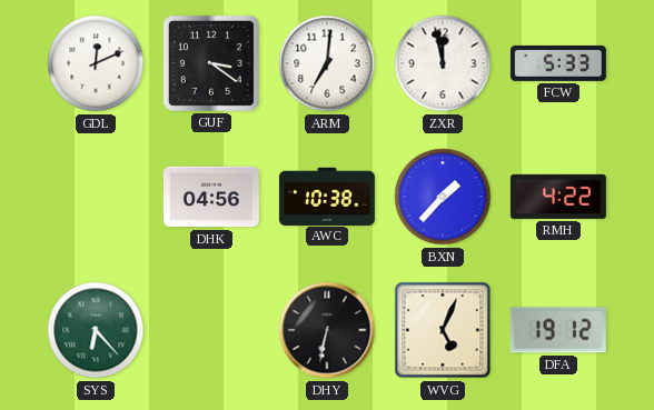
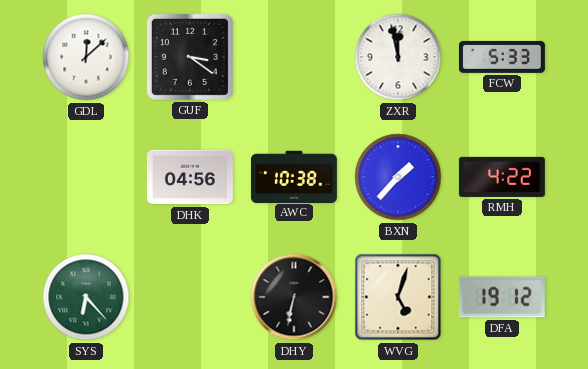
GDL: 12:11 -> 12:08 (86, 57)
ARM: 7:01 -> none (327, 63)
WVG: 5:04 -> 5:03 (398, 297)
